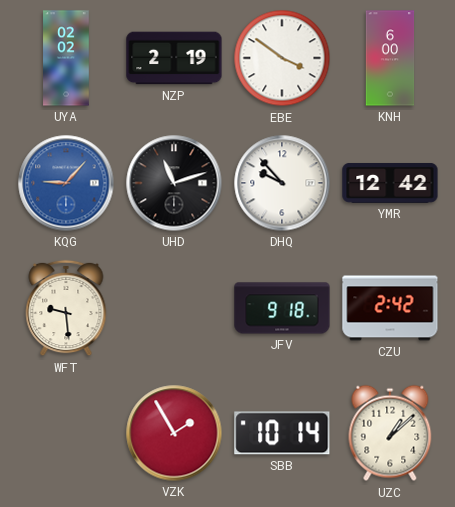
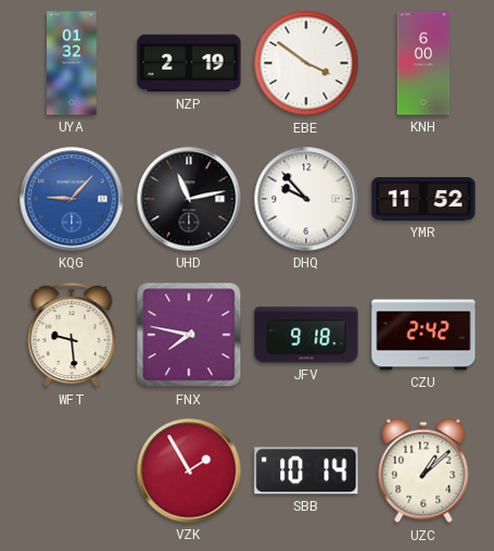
UYA: 02:02 -> 01:32 (72, 63)
UHD: 11:12 -> 11:13 (189, 199)
YMR: 12:42 -> 11:52 (423, 199)
FNX: none -> 7:47 (189, 335)
